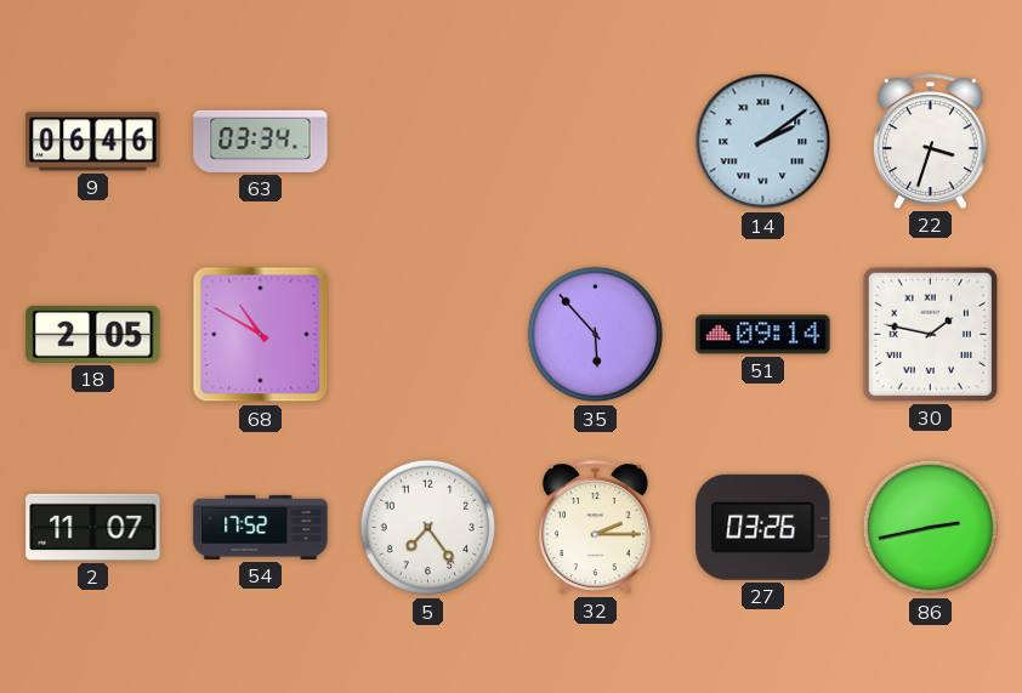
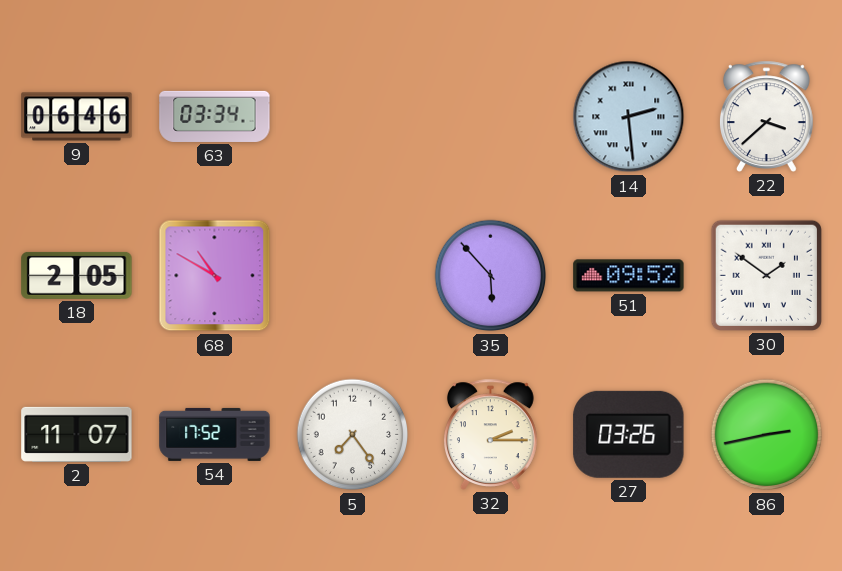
14: 2:09 -> 2:29 (629, 117)
22: 3:33 -> 3:38 (766, 116)
51: 09:14 -> 09:52 (629, 276)
30: 1:47 -> 1:51 (766, 275)
